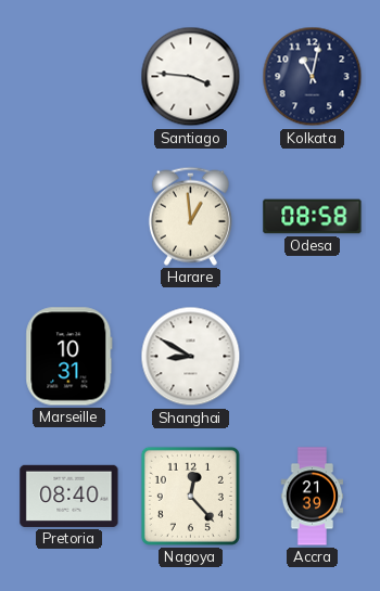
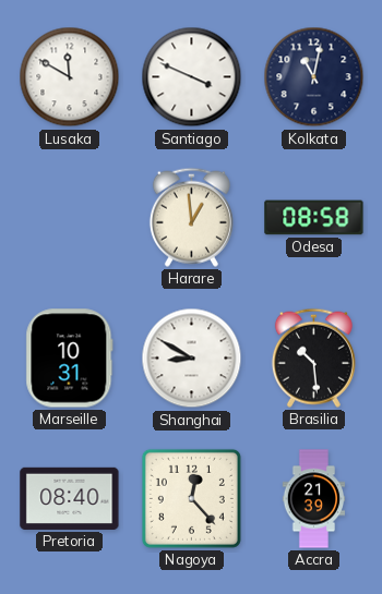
Lusaka: none -> 11:50 (70, 77)
Santiago: 3:46 -> 3:49 (192, 77)
Brasilia: none -> 10:29 (313, 357)
